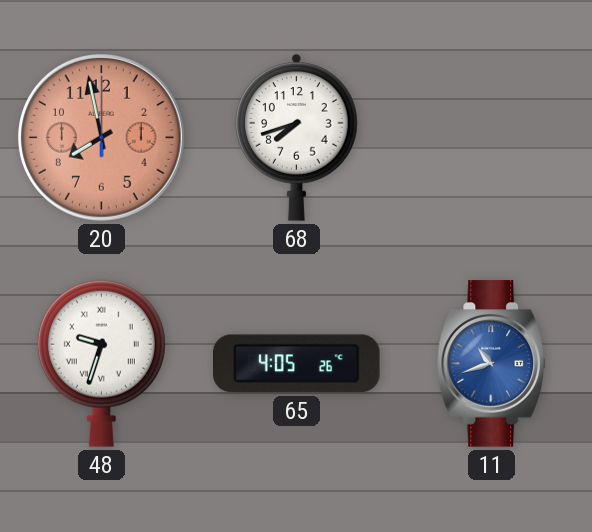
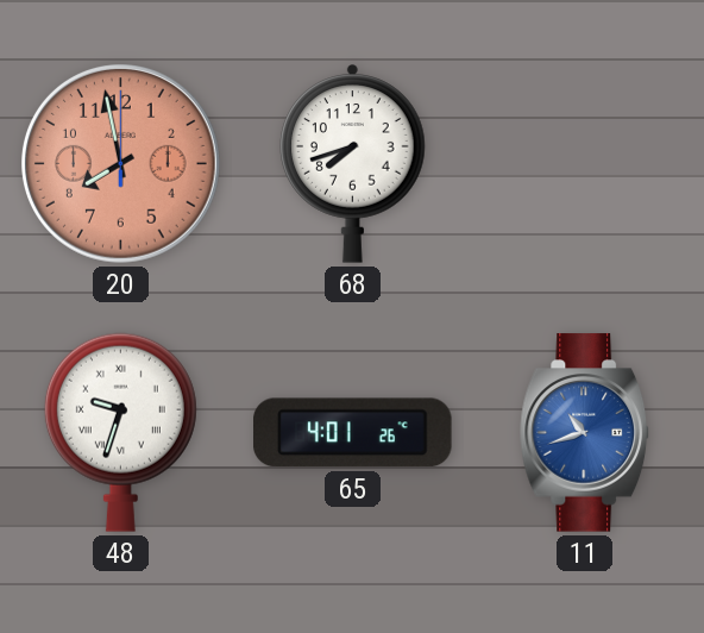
65: 4:05 -> 4:01 (353, 433)
